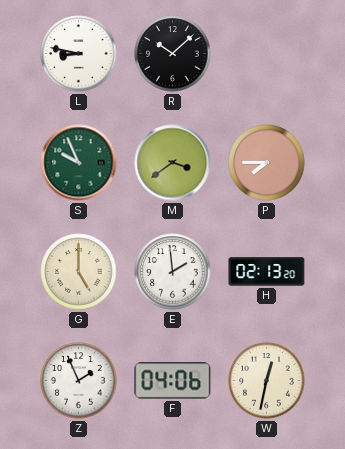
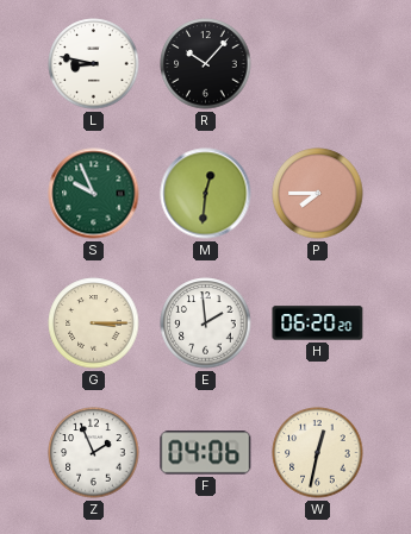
R: 10:08 -> 10:07 (206, 64)
M: 3:39 -> 12:31 (206, 194)
G: 5:00 -> 3:15 (94, 323)
H: 02:13 -> 06:20 (318, 323)
